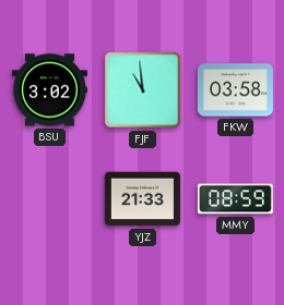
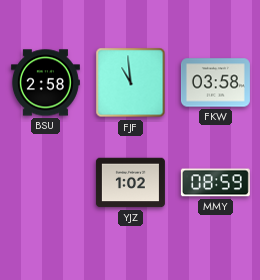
BSU: 3:02 -> 2:58 (45, 83)
YJZ: 21:33 -> 1:02 (130, 183)
